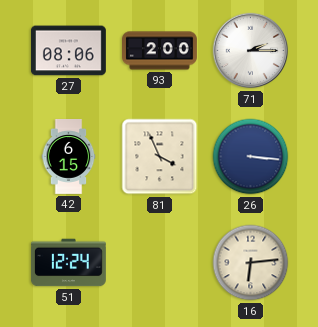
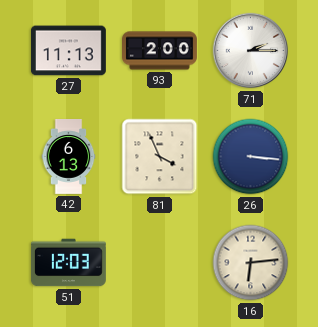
27: 08:06 -> 11:13 (68, 51)
42: 6:15 -> 6:13 (69, 157)
51: 12:24 -> 12:03 (68, 263)
